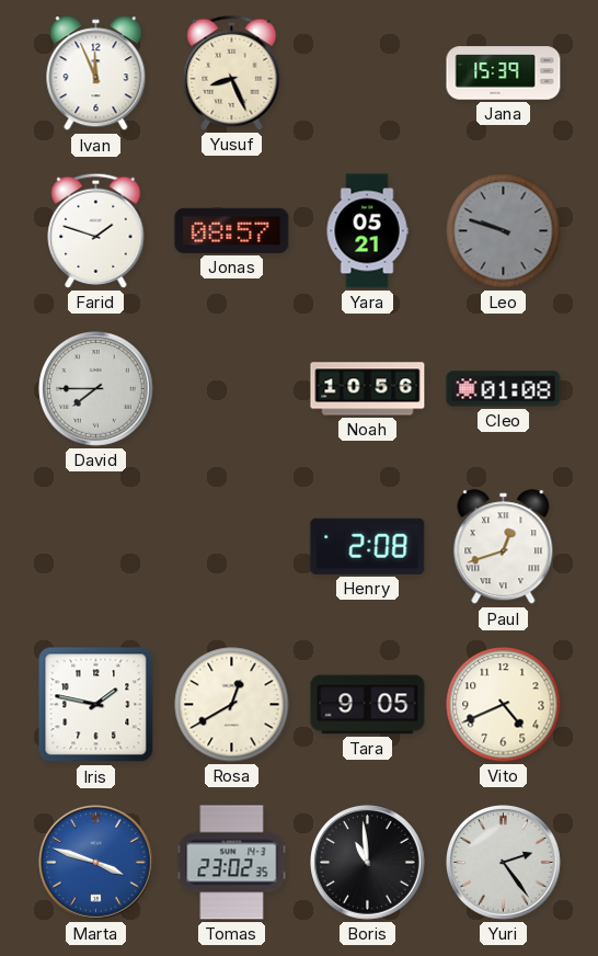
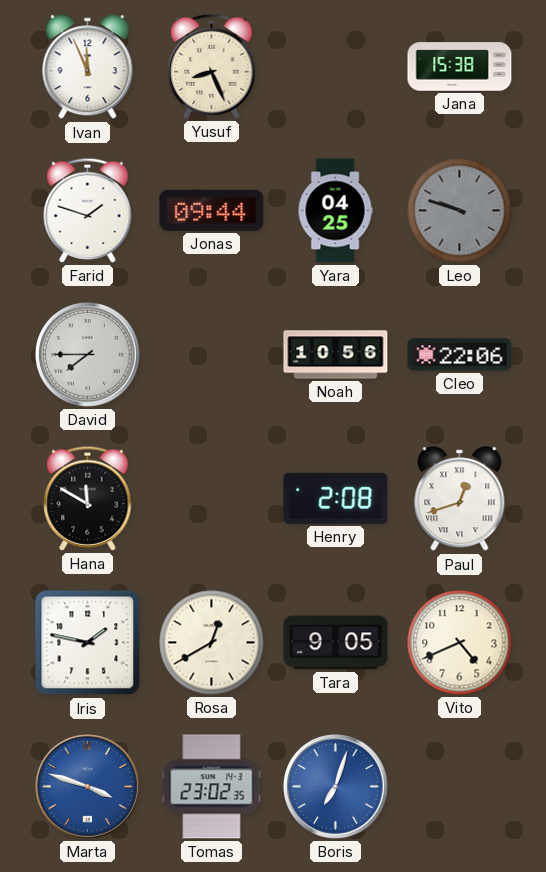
Jana: 15:39 -> 15:38 (460, 67)
Jonas: 08:57 -> 09:44 (212, 210)
Yara: 05:21 -> 04:25 (335, 211)
Cleo: 01:08 -> 22:06 (460, 355)
Hana: none -> 11:50 (88, 498)
Boris: 10:59 -> 7:03 (336, 787)
Boris dial: black -> blue (336, 787)
Yuri: 2:24 -> none (504, 863)
